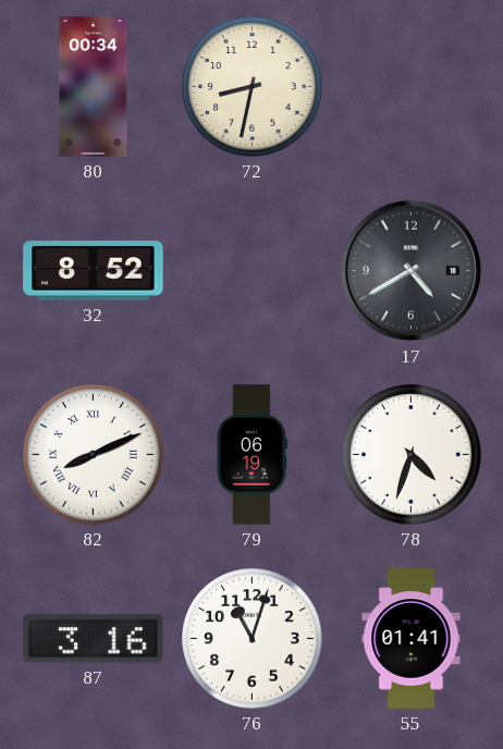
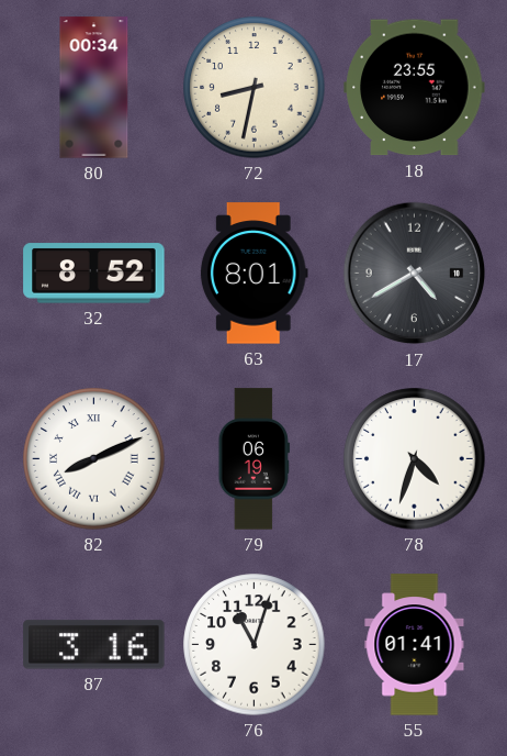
18: none -> 23:55 (415, 88)
63: none -> 8:01 (253, 274)
